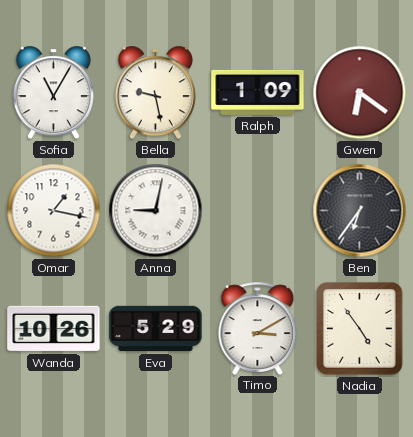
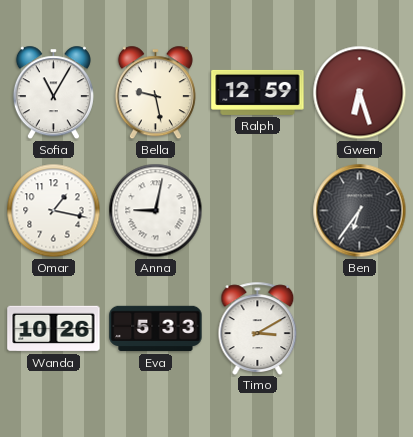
Ralph: 1:09 -> 12:59 (258, 92)
Gwen: 6:21 -> 6:27 (360, 93)
Eva: 5:29 -> 5:33 (156, 329)
Nadia: 4:54 -> none (360, 329)
